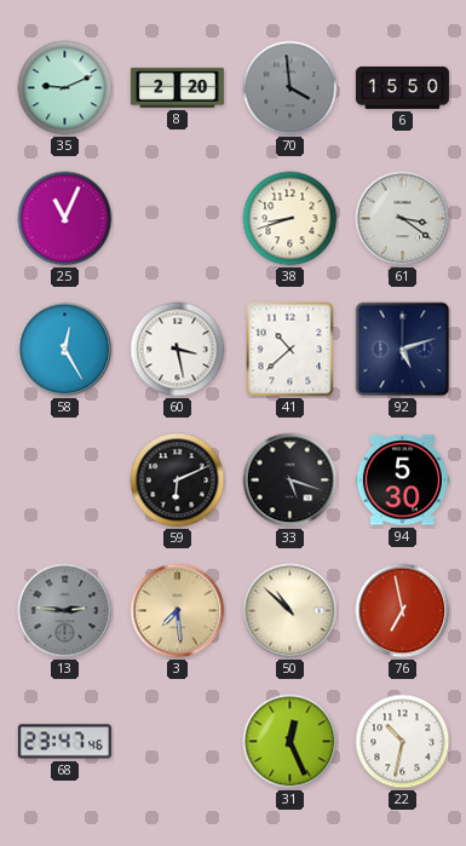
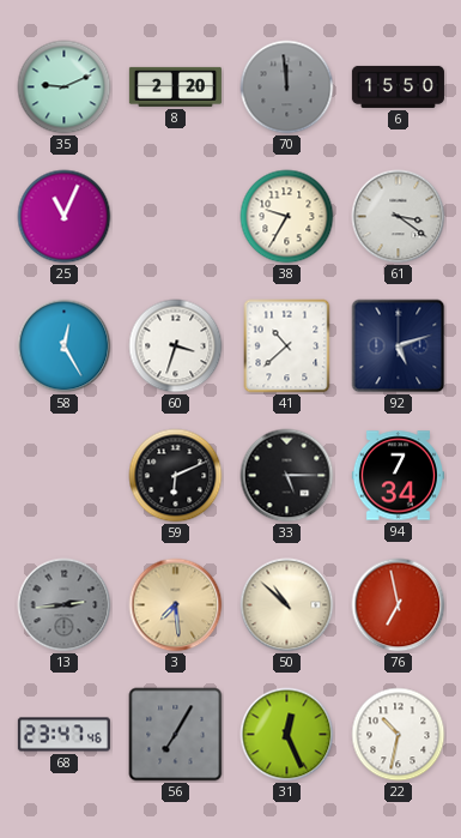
70: 3:59 -> 11:59 (287, 88)
38: 8:42 -> 9:35 (287, 217)
60: 3:28 -> 3:33 (176, 346)
33: 5:18 -> 5:15 (287, 476)
94: 5:30 -> 7:34 (398, 476)
13: 2:46 -> 2:44 (65, 605)
56: none -> 7:05 (176, 735)
